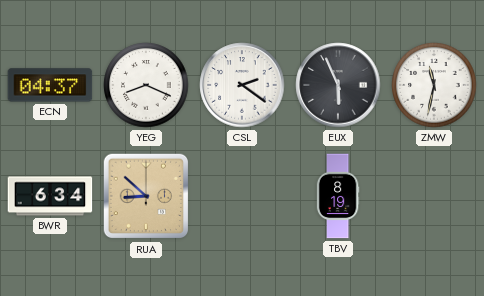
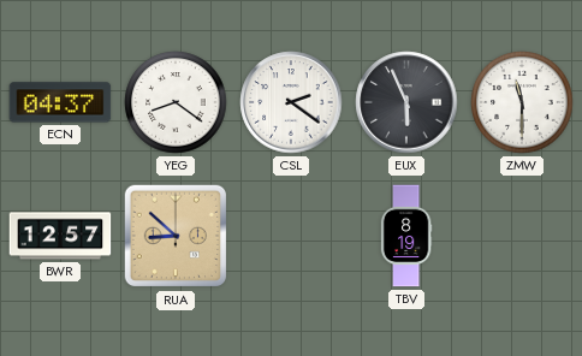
YEG: 8:19 -> 8:21 (176, 102)
ZMW: 11:32 -> 11:30 (522, 102)
BWR: 6:34 -> 12:57 (60, 236)
